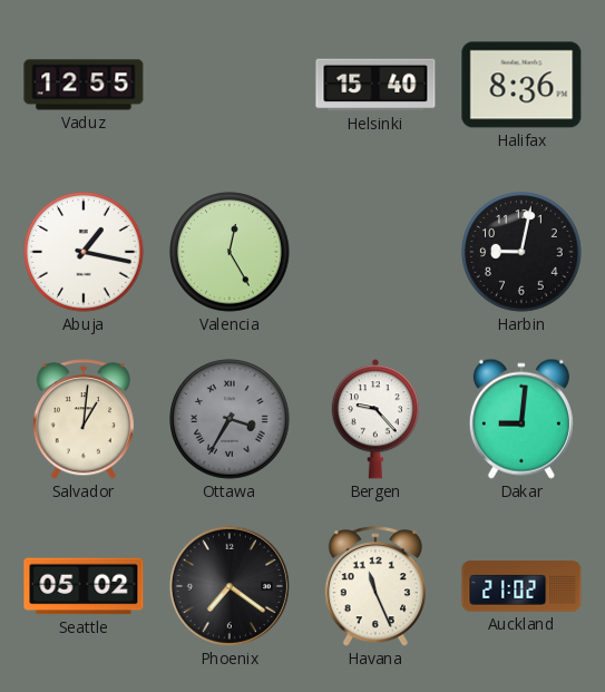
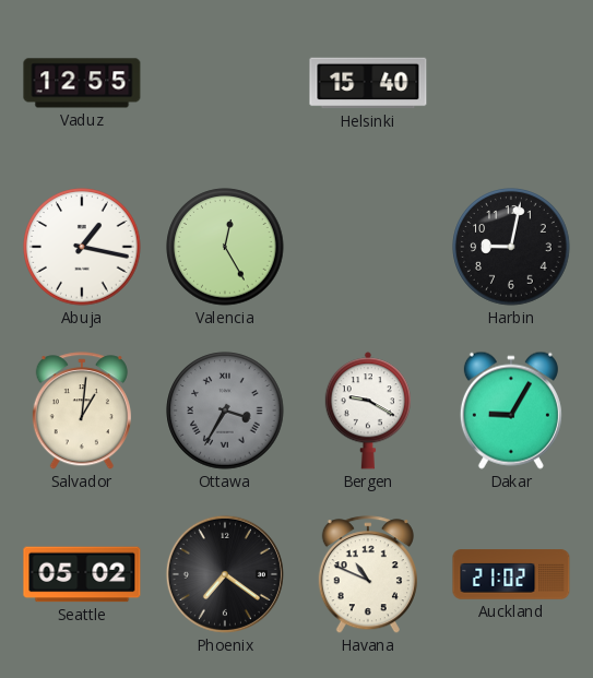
Halifax: 8:36 -> none (521, 85)
Bergen: 9:23 -> 9:20 (367, 411)
Dakar: 9:01 -> 9:05 (511, 411)
Havana: 11:26 -> 10:49 (368, 575)
